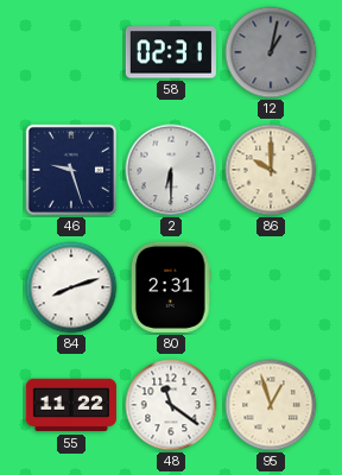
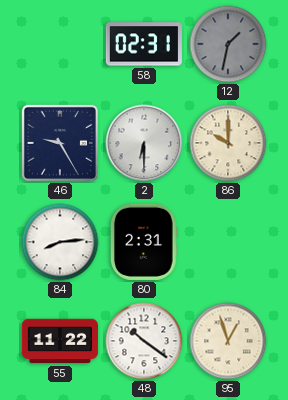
12: 1:02 -> 1:32 (228, 44)
46: 9:27 -> 9:25 (60, 143)
84: 8:12 -> 8:14 (60, 242)
48: 11:21 -> 10:21 (144, 341)
